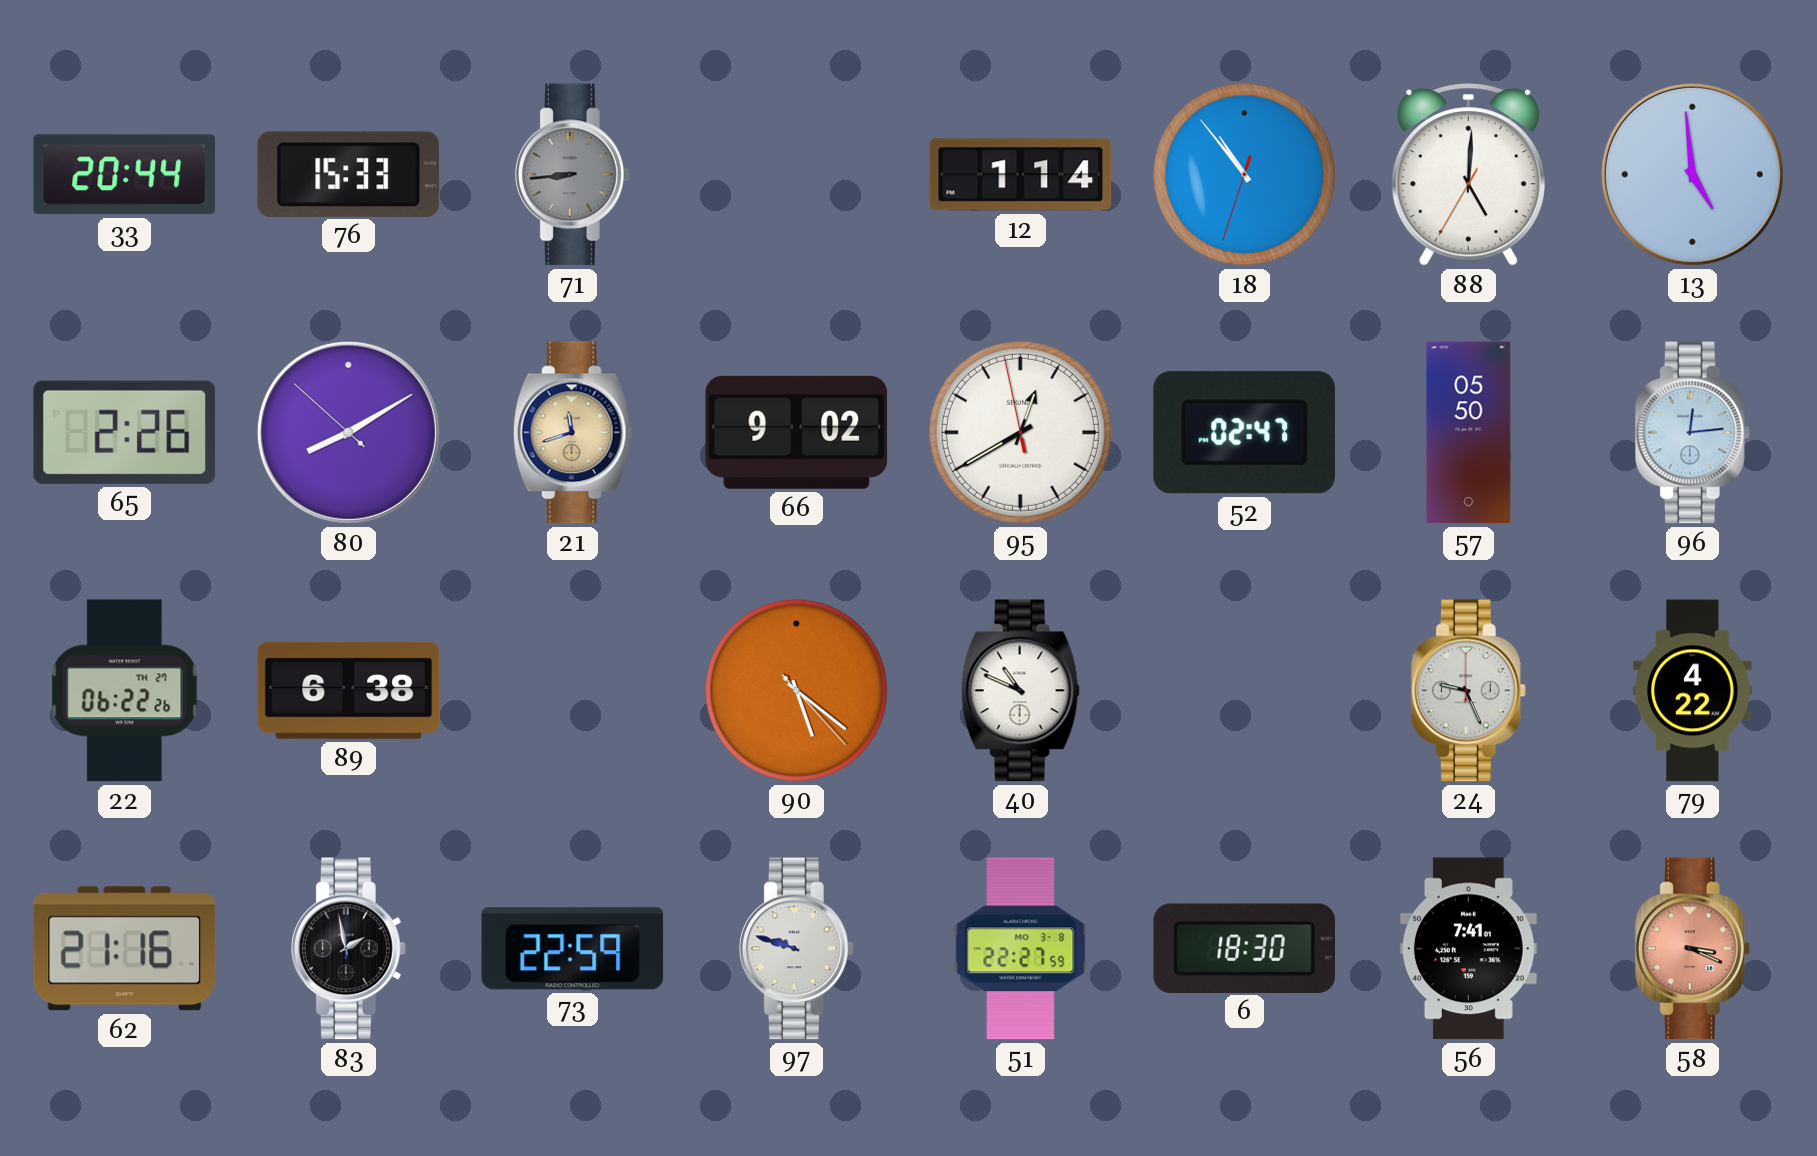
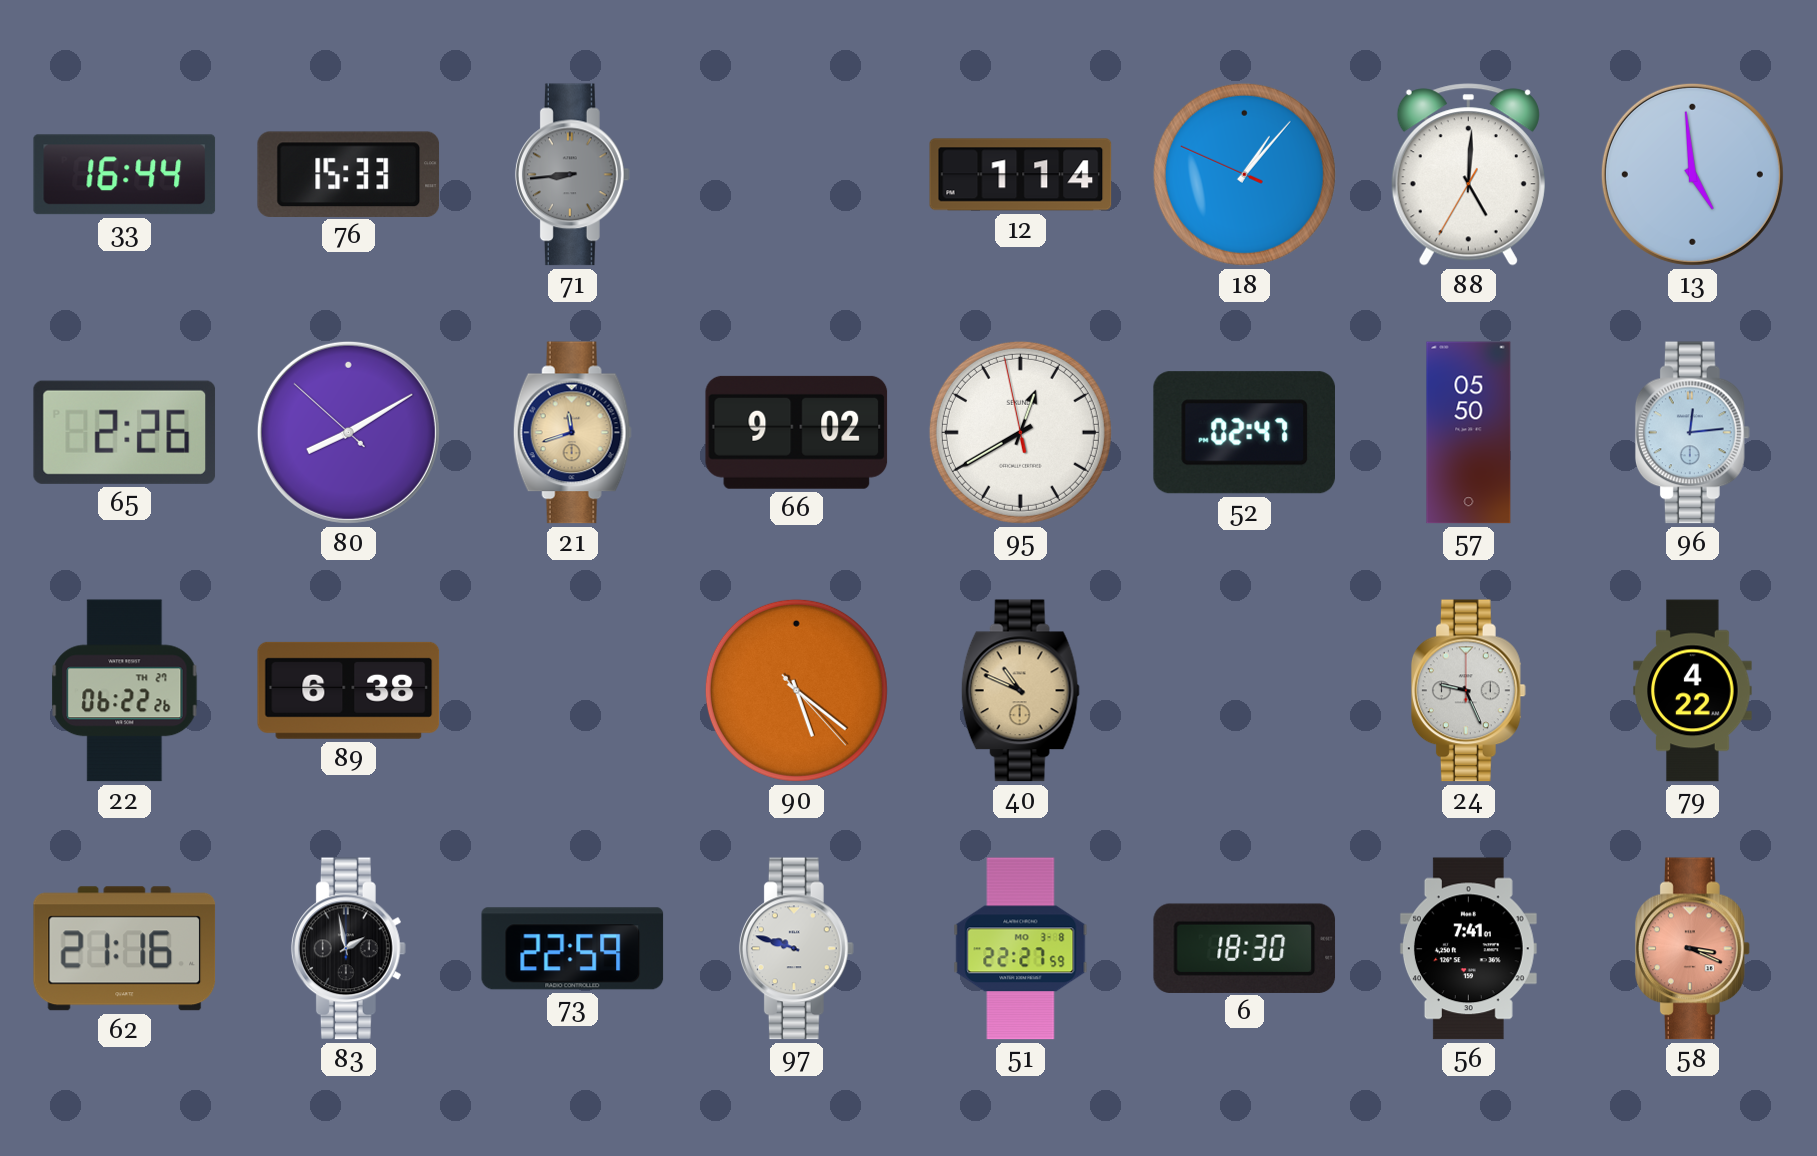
33: 20:44 -> 16:44 (125, 175)
18: 10:53 -> 1:06 (1244, 174)
40 dial: white -> champagne (1020, 691)
